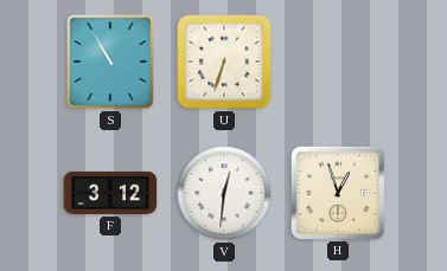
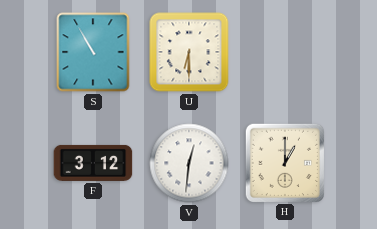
U: 6:33 -> 6:30 (189, 52)
H: 12:57 -> 1:00 (284, 162)
